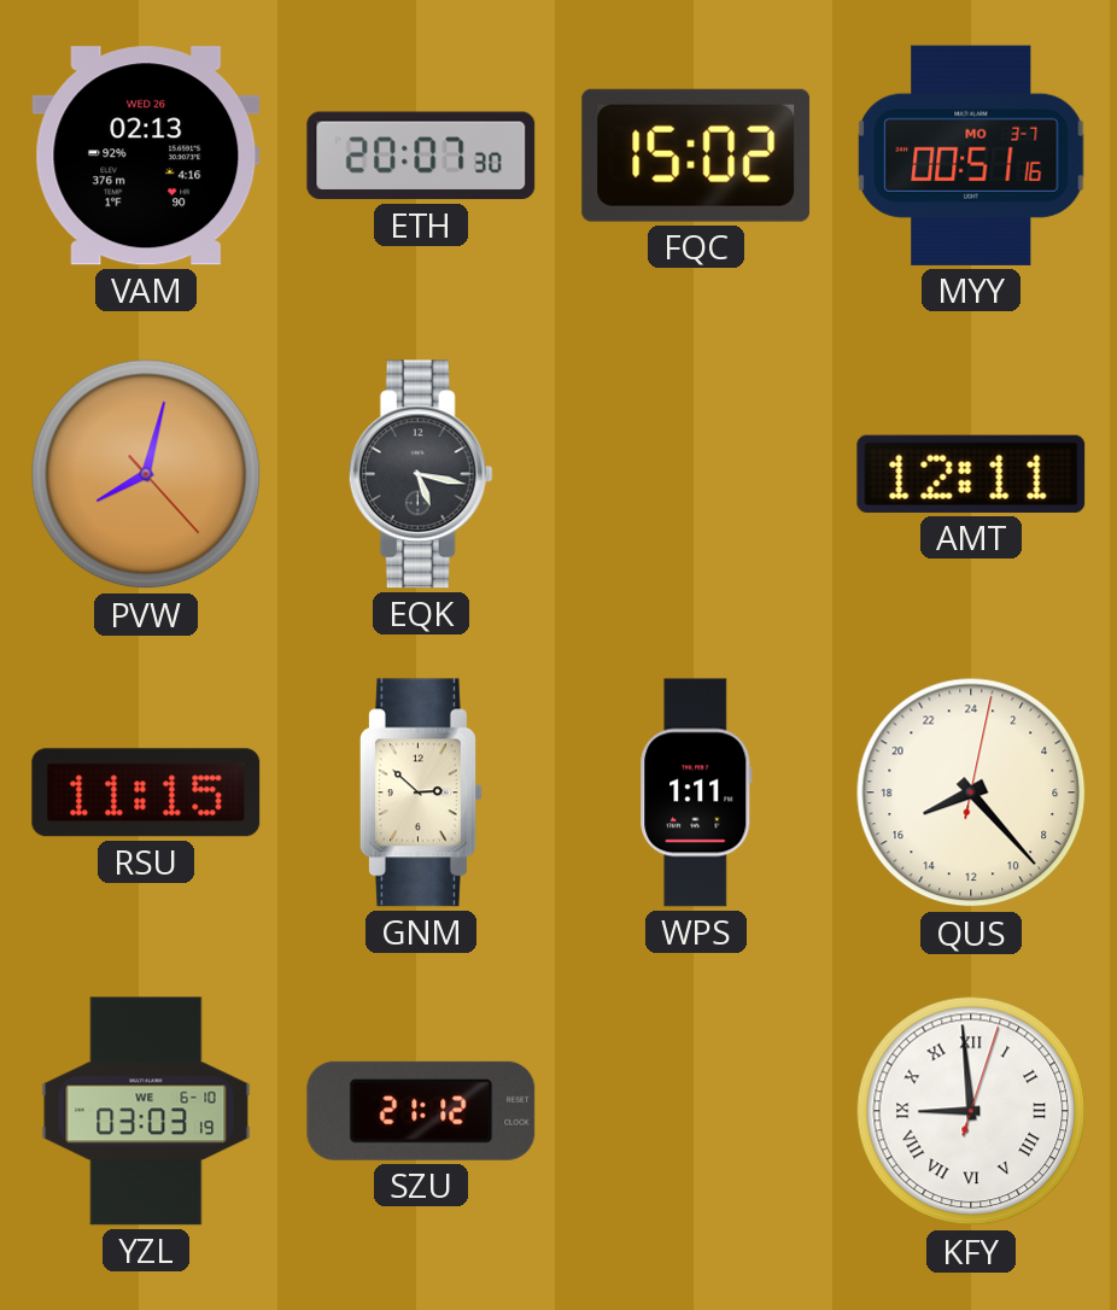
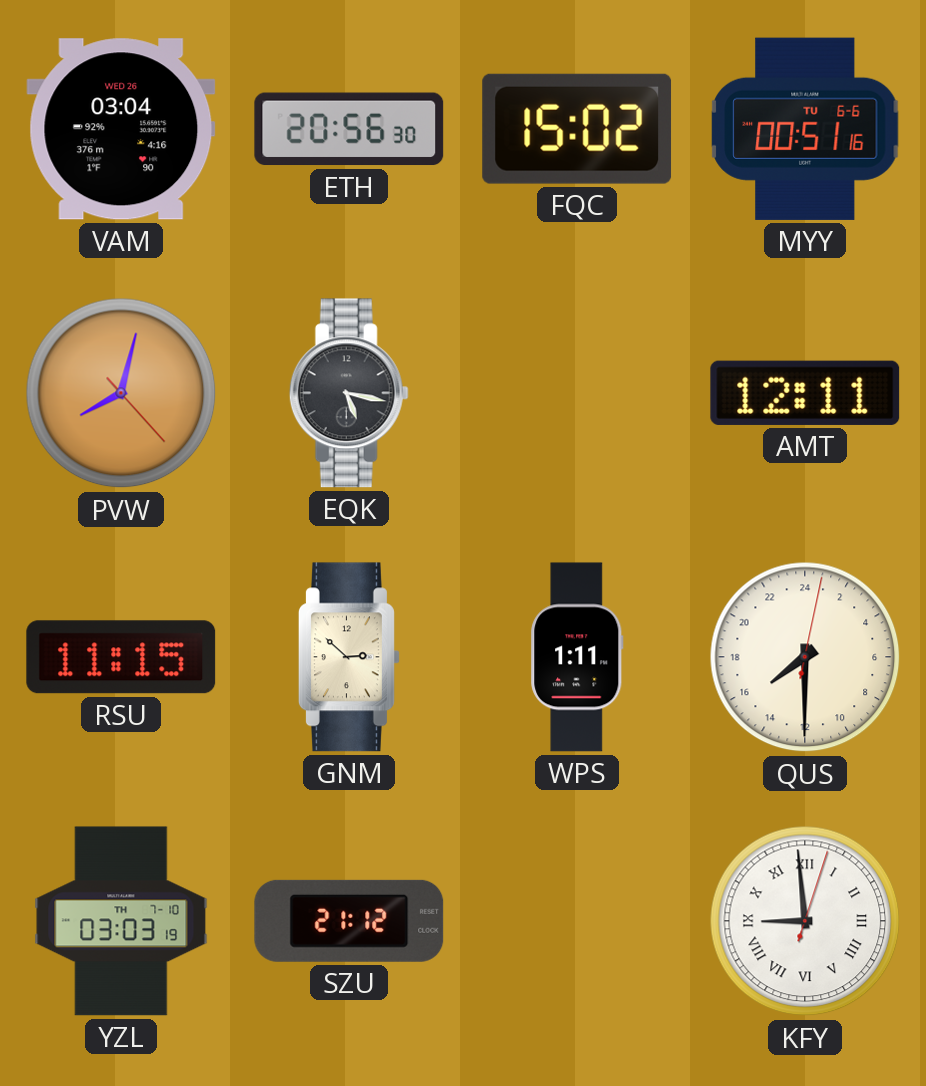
VAM: 02:13 -> 03:04 (121, 129)
ETH: 20:07 -> 20:56 (349, 129)
MYY date: MO 3-7 -> TU 6-6 (805, 129)
QUS: 16:23 -> 15:30 (805, 657)
YZL date: WE 6-10 -> TH 7-10 (121, 921)
